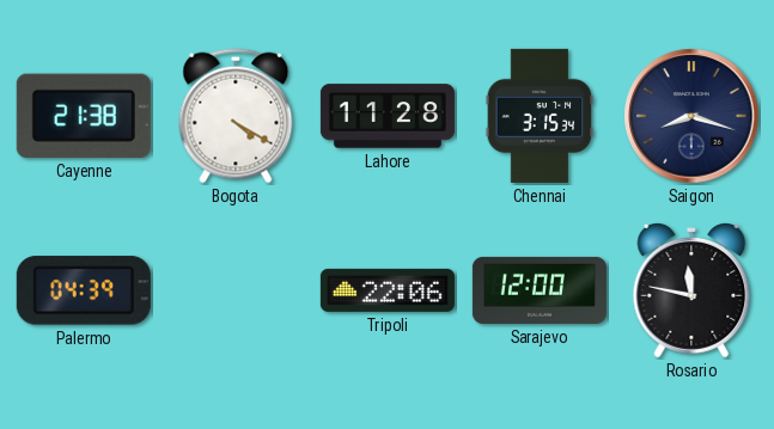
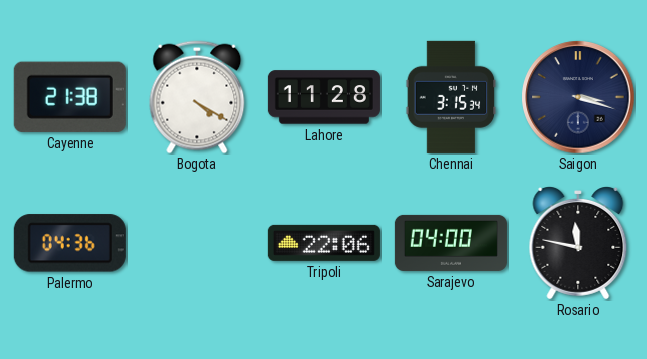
Saigon: 8:18 -> 3:18 (578, 97)
Palermo: 04:39 -> 04:36 (70, 243)
Sarajevo: 12:00 -> 04:00 (451, 243)
